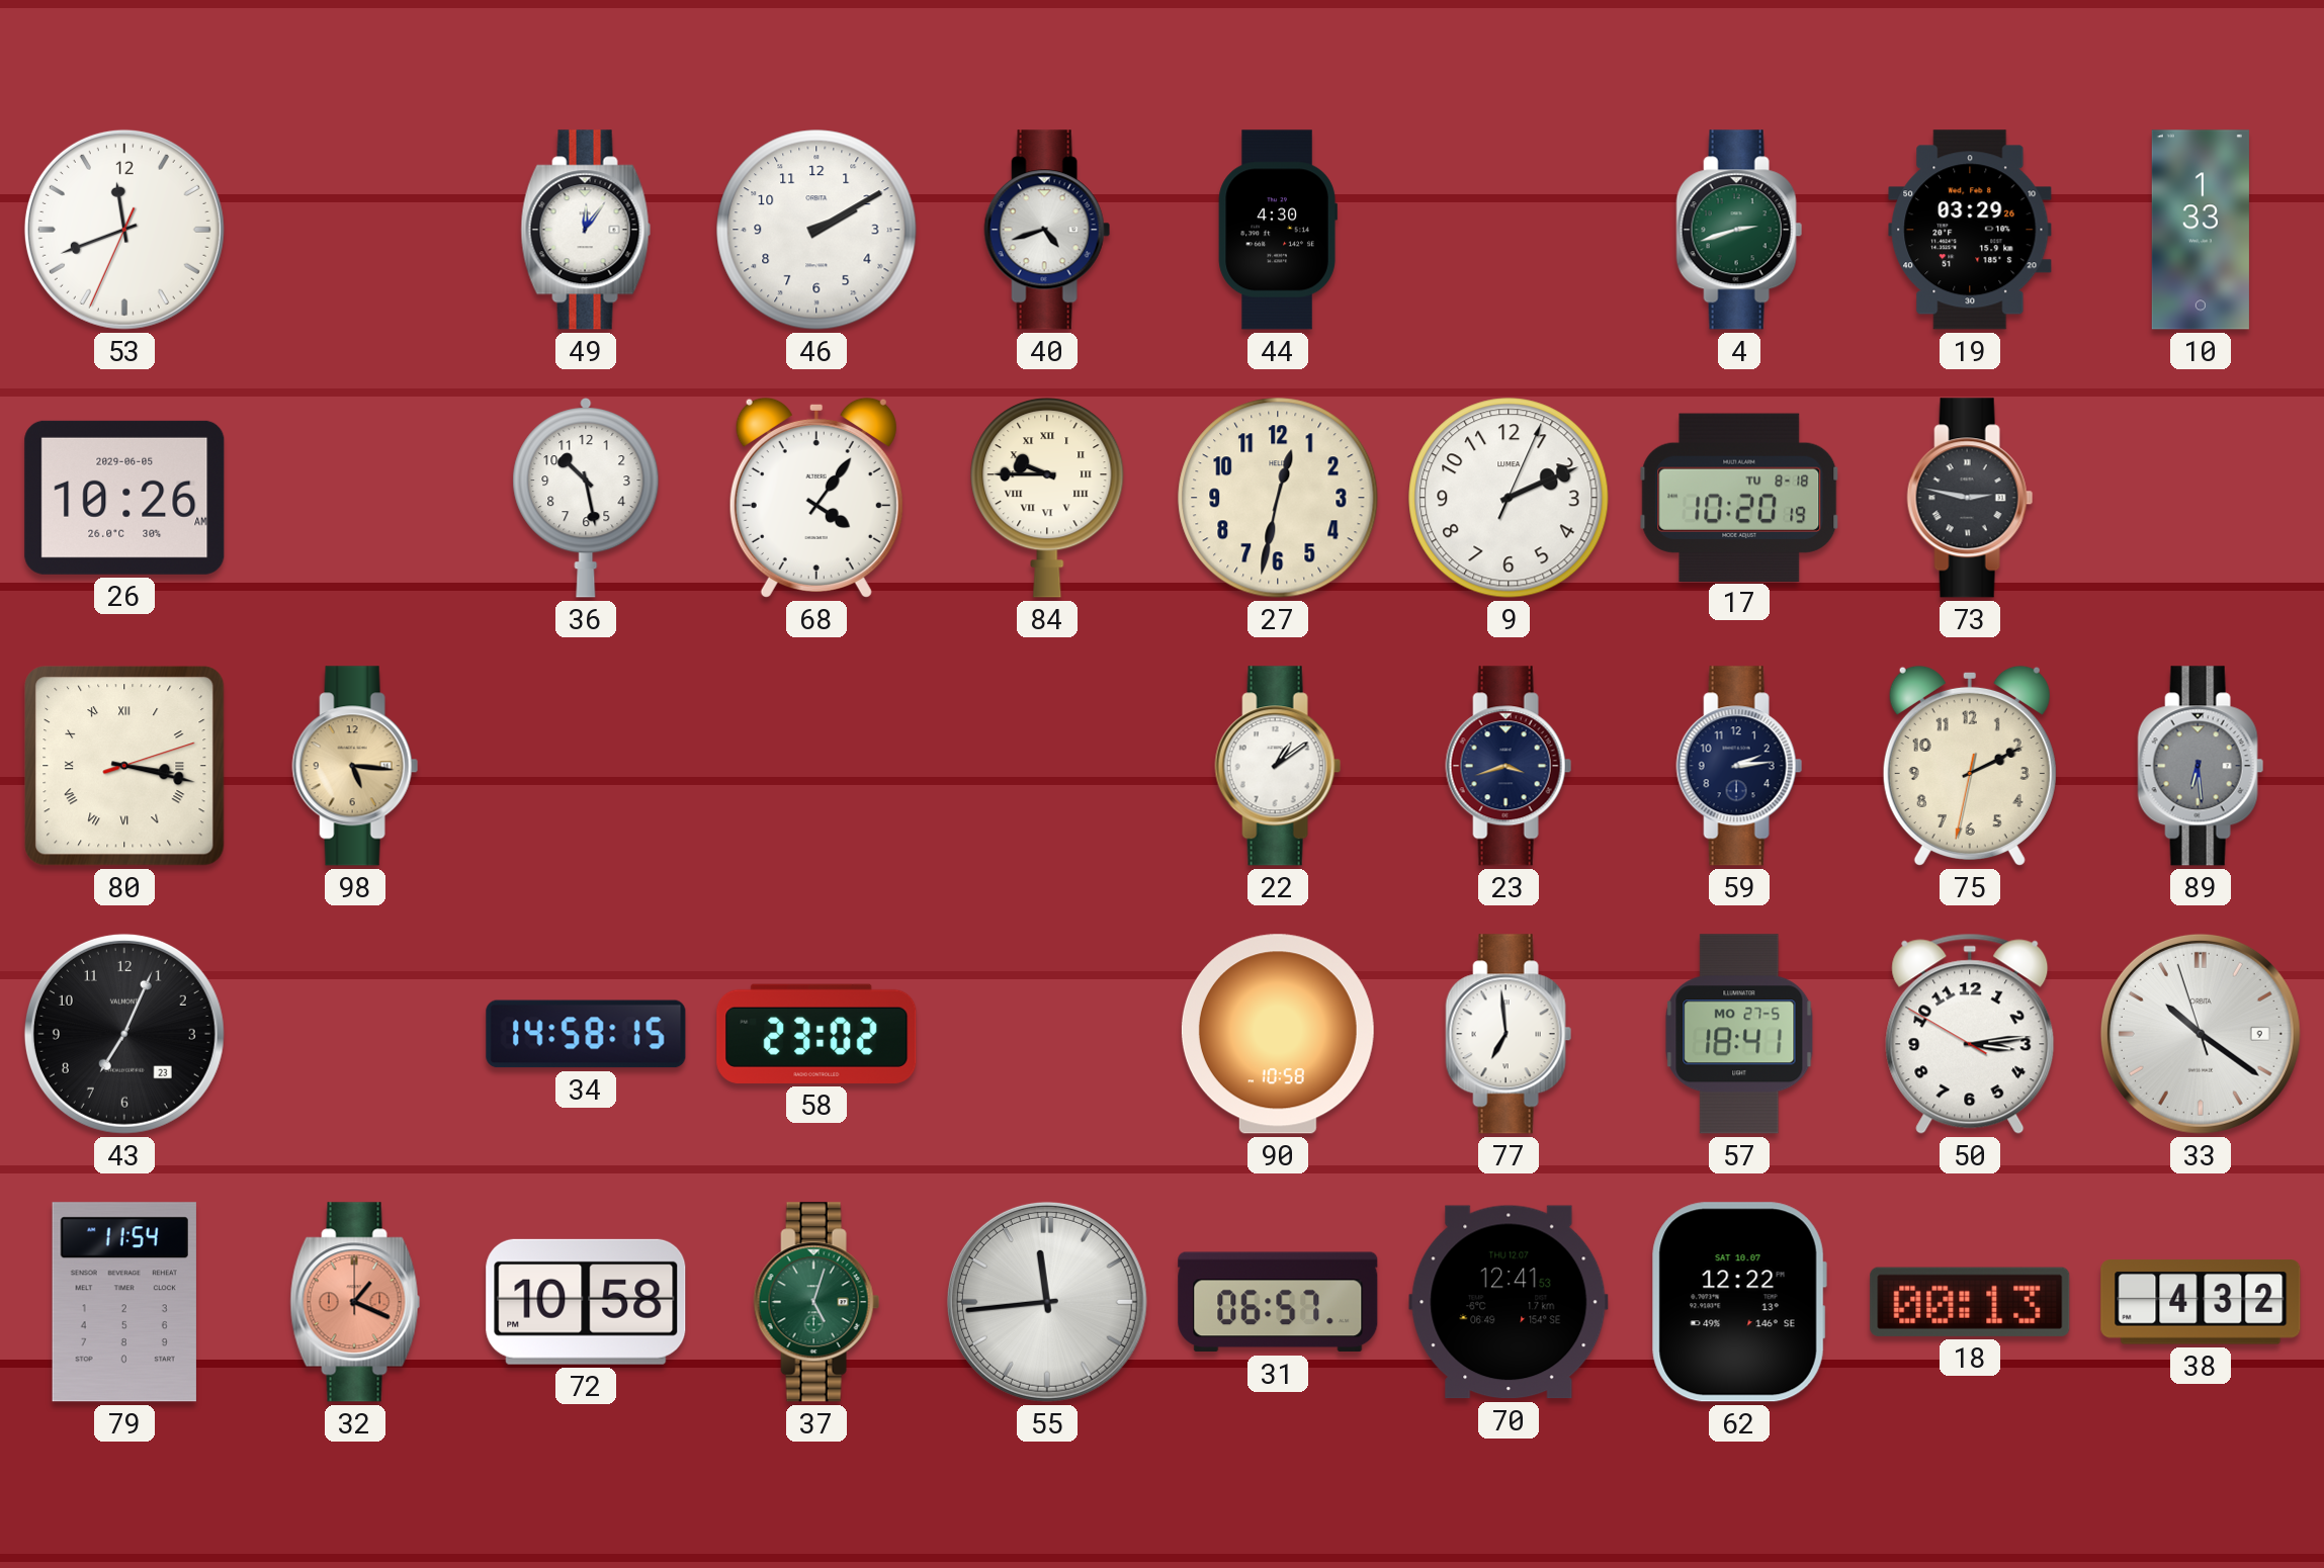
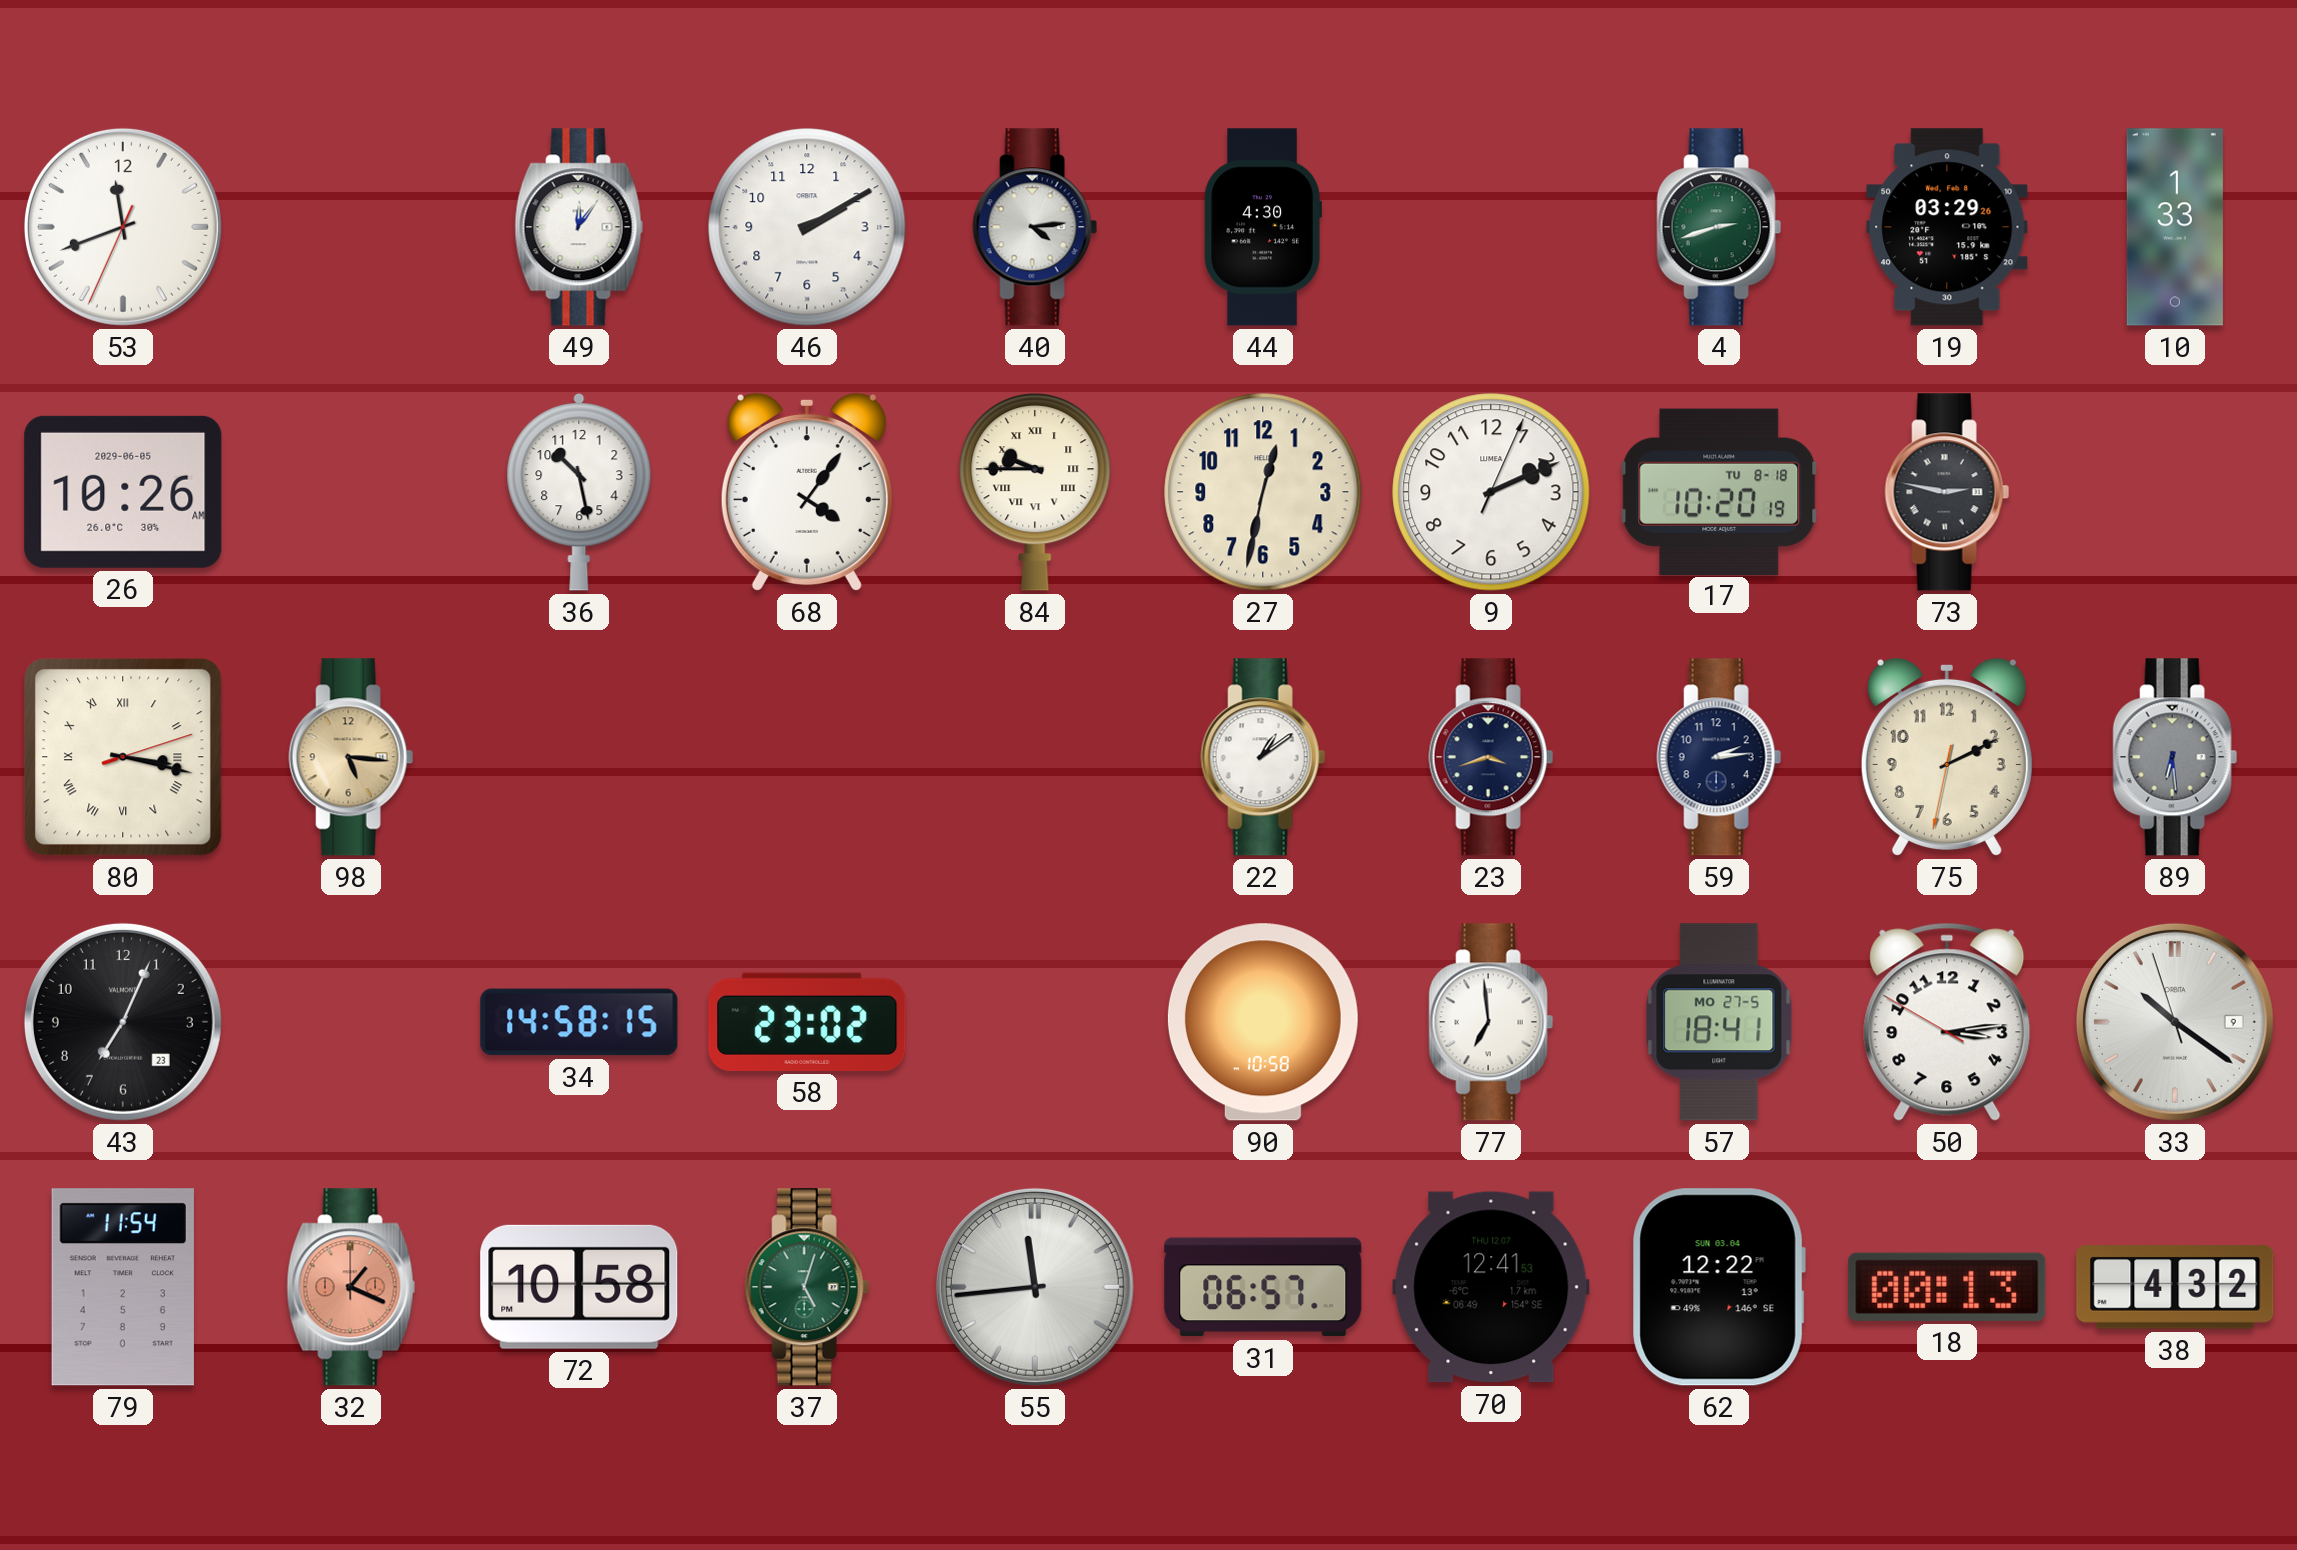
40: 4:42 -> 4:14 (1035, 227)
62 date: SAT 10.07 -> SUN 03.04 (1719, 1287)
